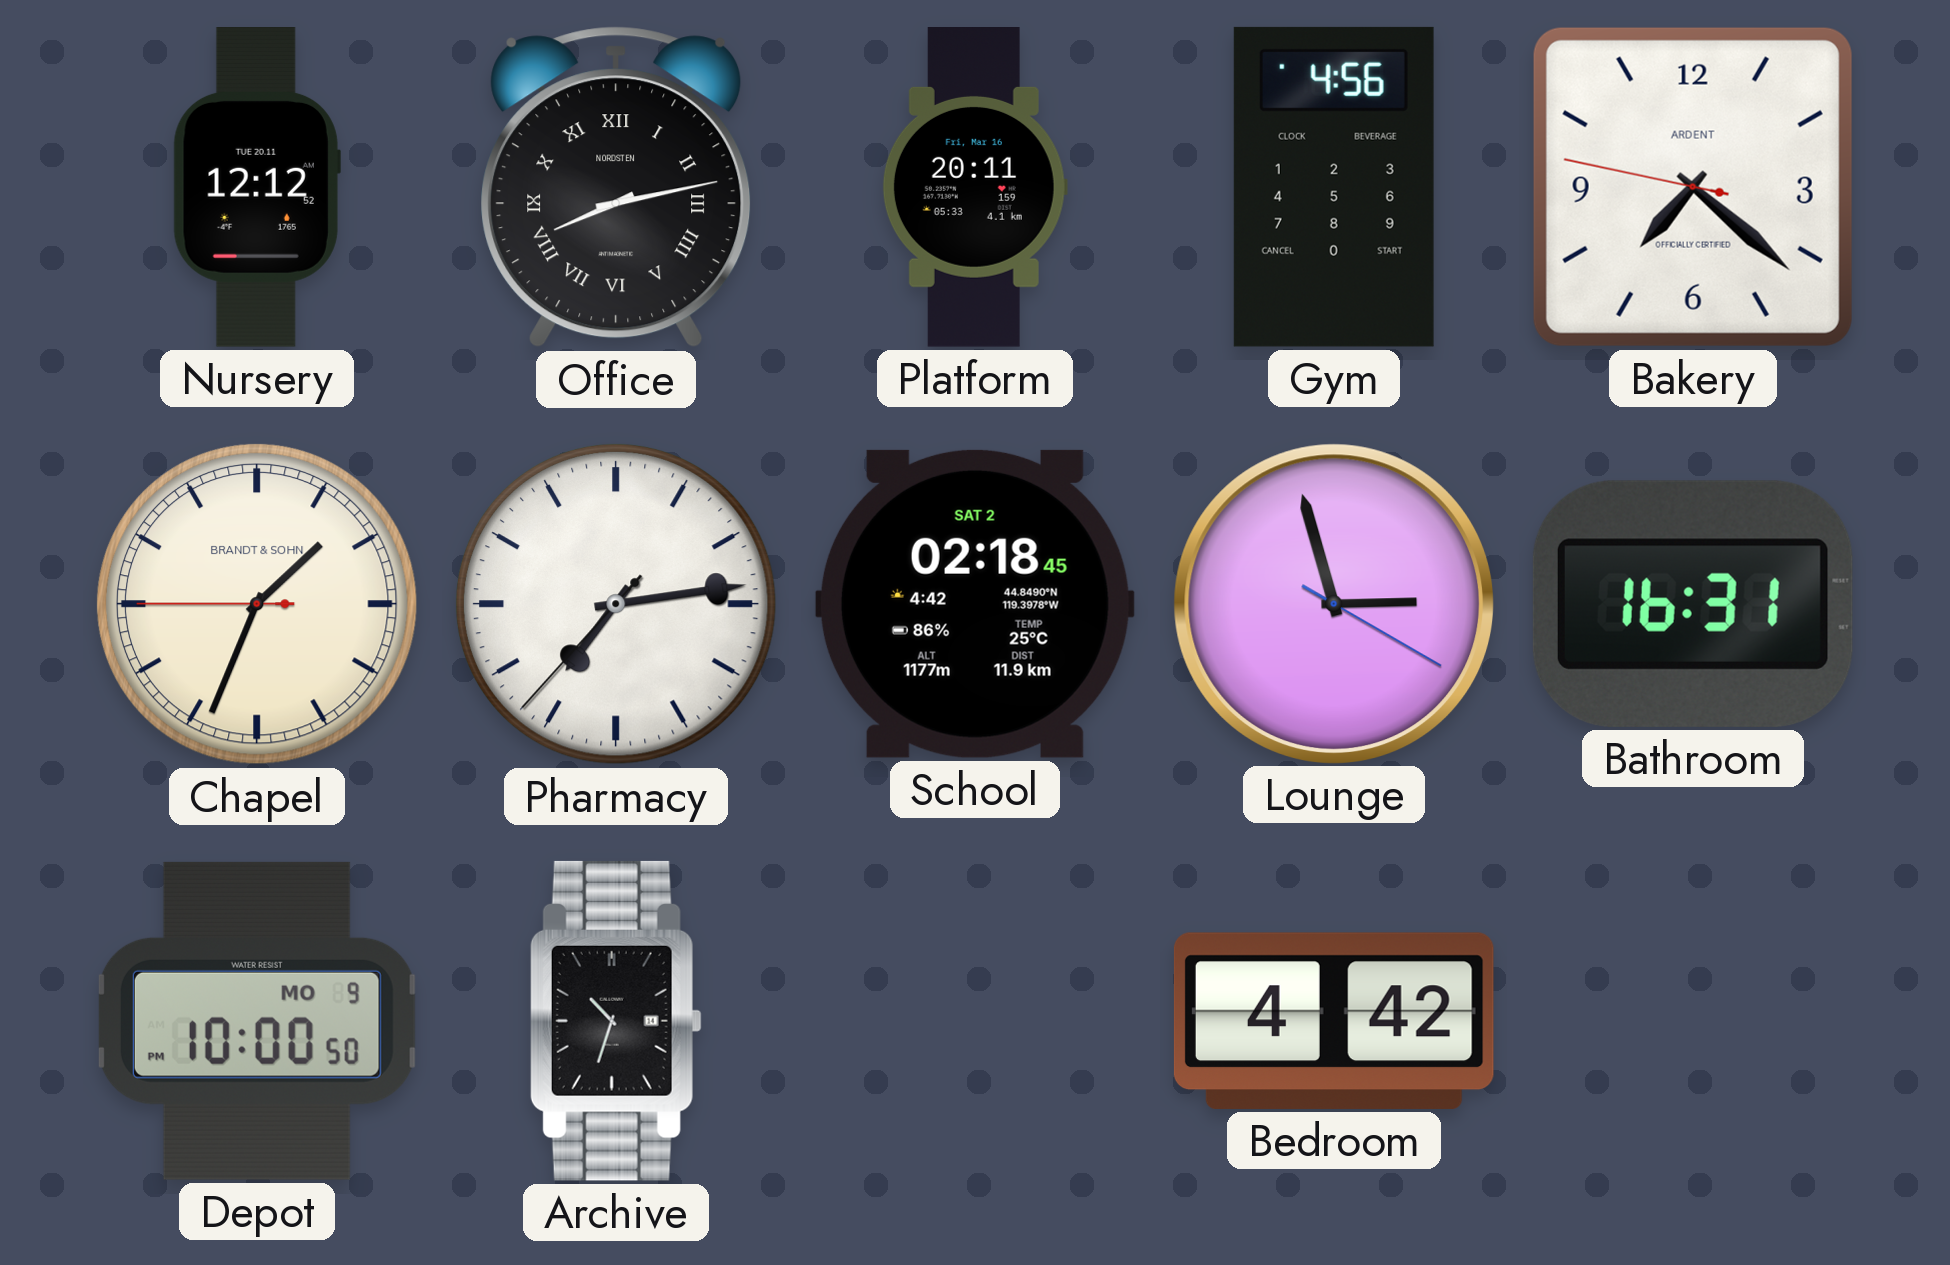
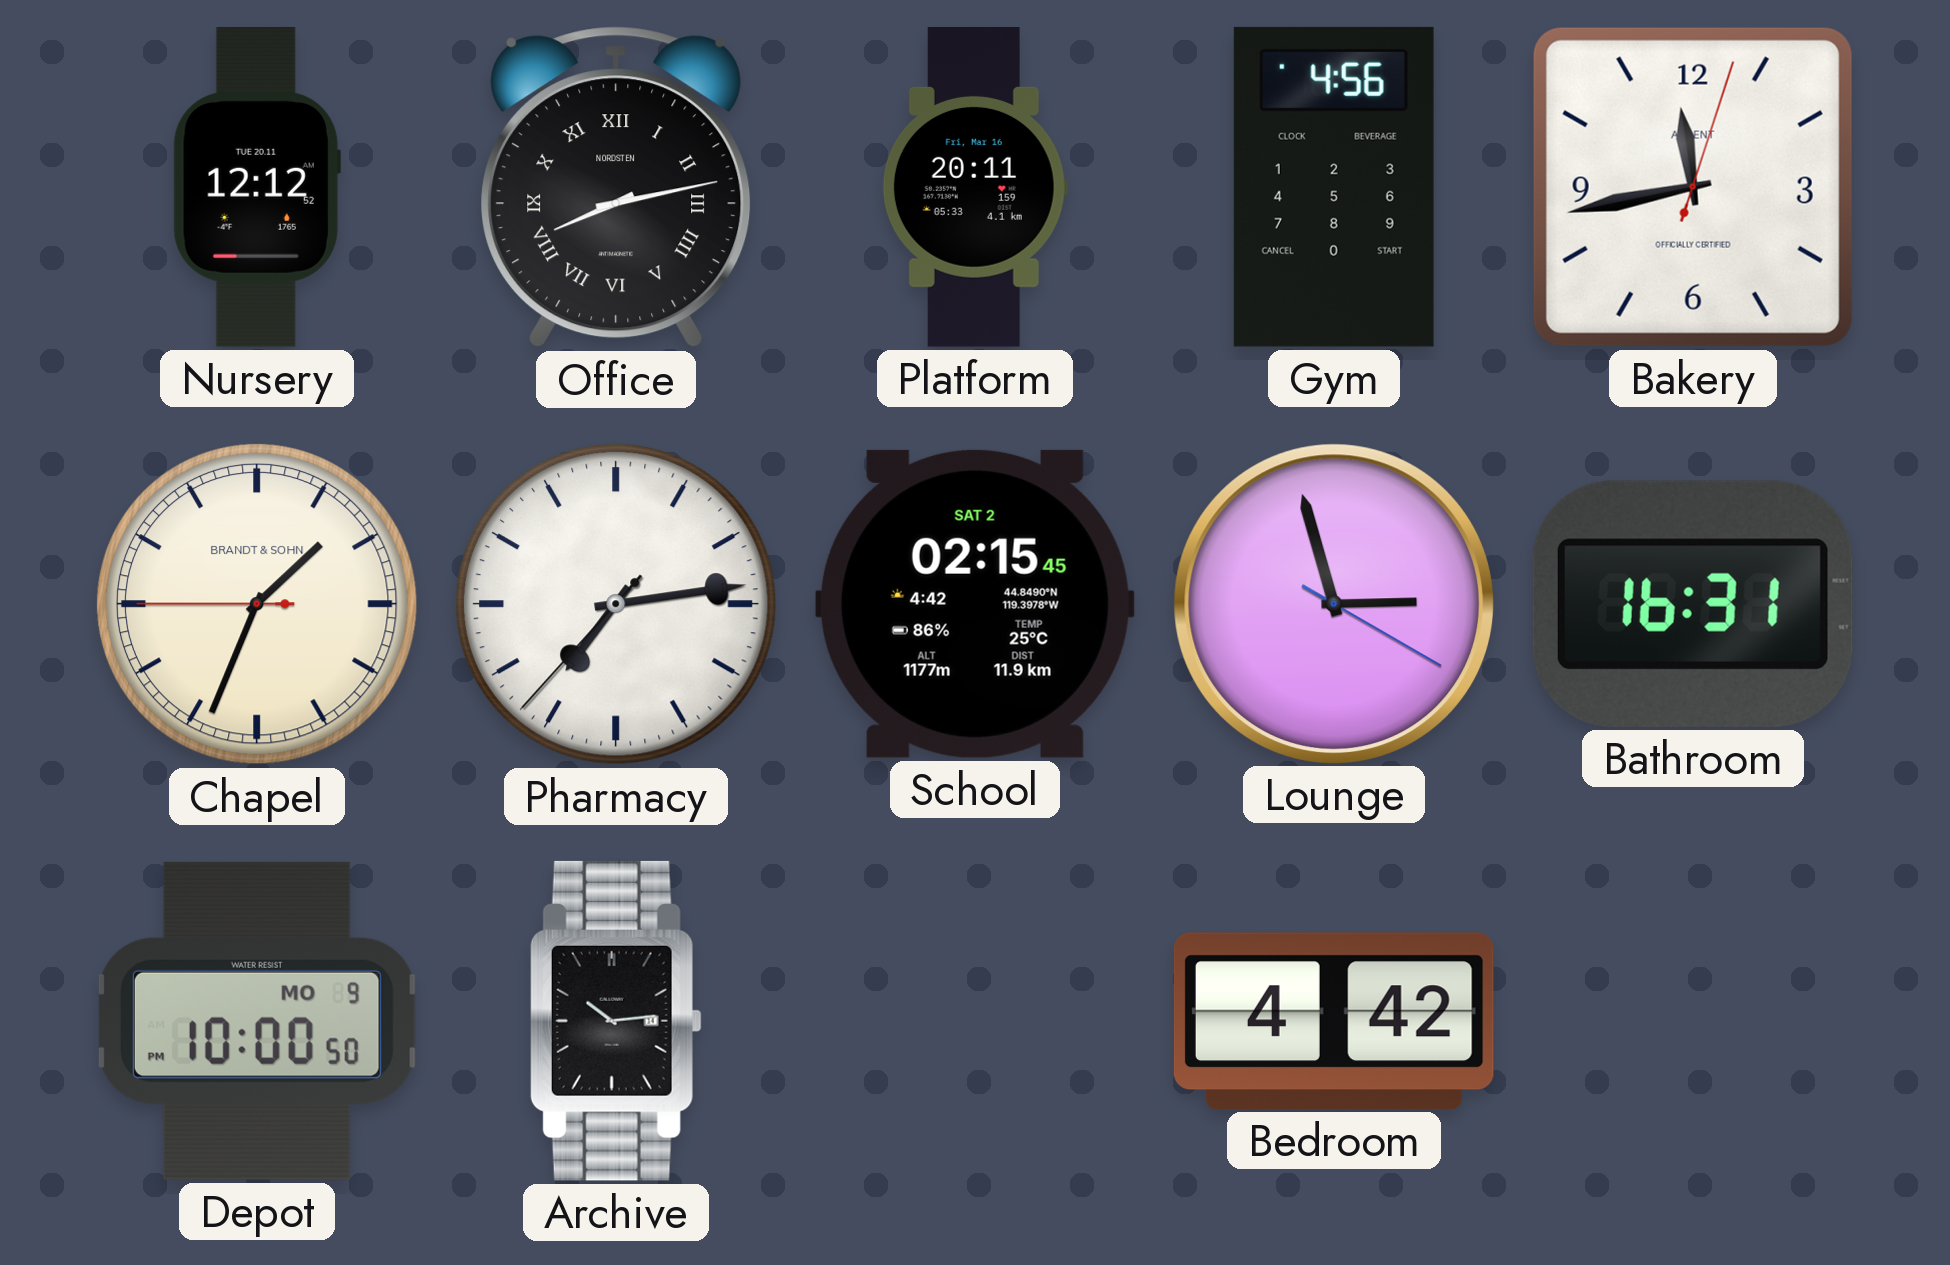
Bakery: 7:21 -> 11:43 (1693, 187)
School: 02:18 -> 02:15 (975, 604)
Archive: 10:33 -> 10:14 (616, 1021)
